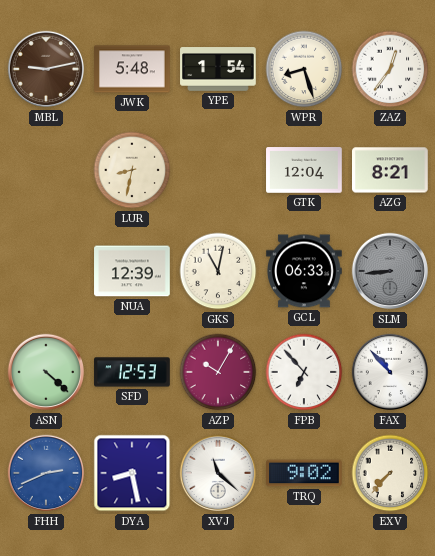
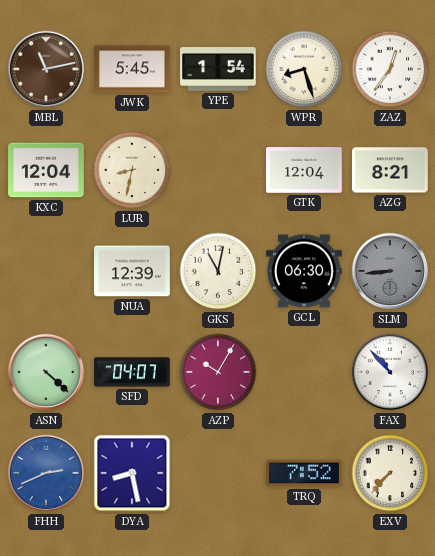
MBL: 9:13 -> 11:13 (46, 69)
JWK: 5:48 -> 5:45 (132, 69)
KXC: none -> 12:04 (46, 170)
GCL: 06:33 -> 06:30 (304, 271)
SFD: 12:53 -> 04:07 (132, 372)
FPB: 6:53 -> none (304, 372)
XVJ: 11:22 -> none (218, 473)
TRQ: 9:02 -> 7:52 (304, 473)
